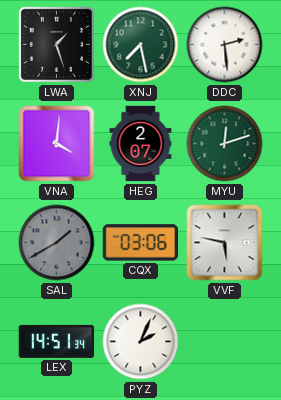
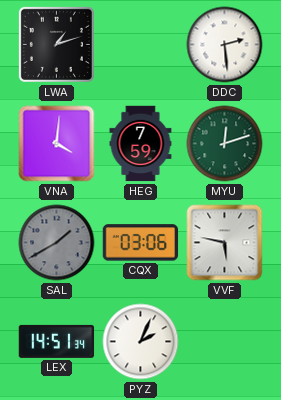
LWA: 1:27 -> 1:12 (56, 44)
XNJ: 7:28 -> none (141, 45)
HEG: 2:07 -> 7:59 (141, 144)
